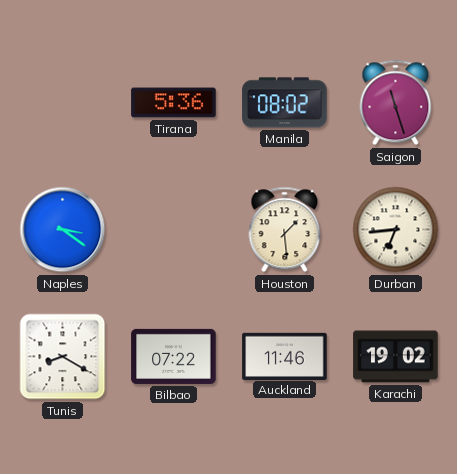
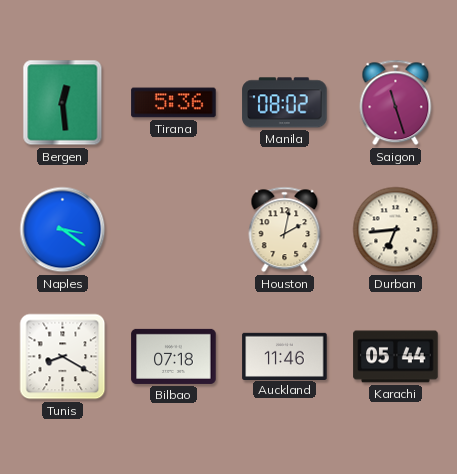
Bergen: none -> 12:29 (63, 103)
Houston: 1:29 -> 2:02 (285, 230)
Bilbao: 07:22 -> 07:18 (174, 356)
Karachi: 19:02 -> 05:44 (396, 357)
